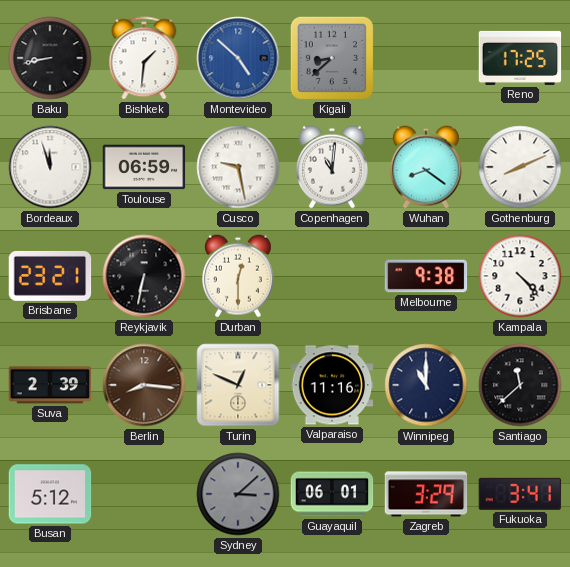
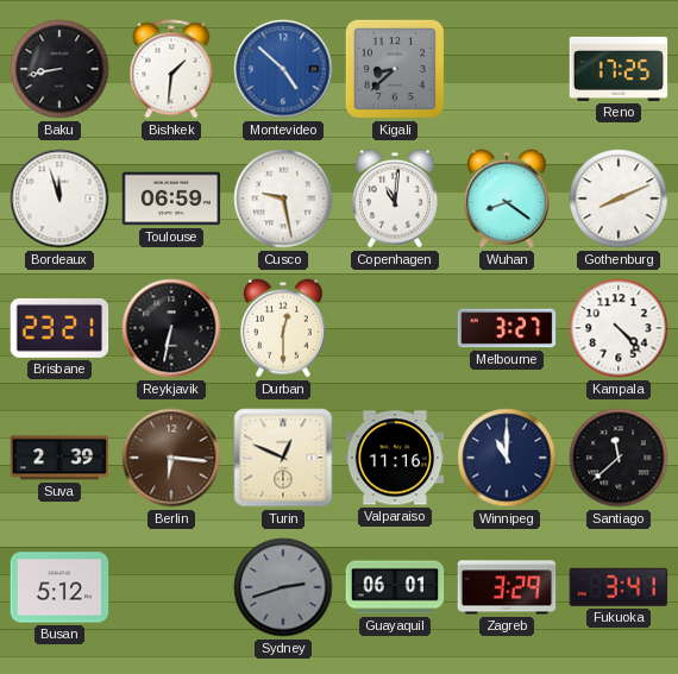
Melbourne: 9:38 -> 3:27 (507, 328)
Berlin: 8:16 -> 6:16 (171, 458)
Sydney: 3:08 -> 2:42 (283, 587)
